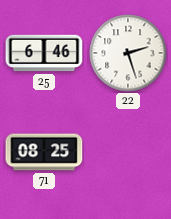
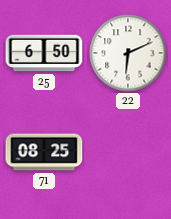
25: 6:46 -> 6:50 (44, 53)
22: 2:27 -> 6:11 (128, 53)
